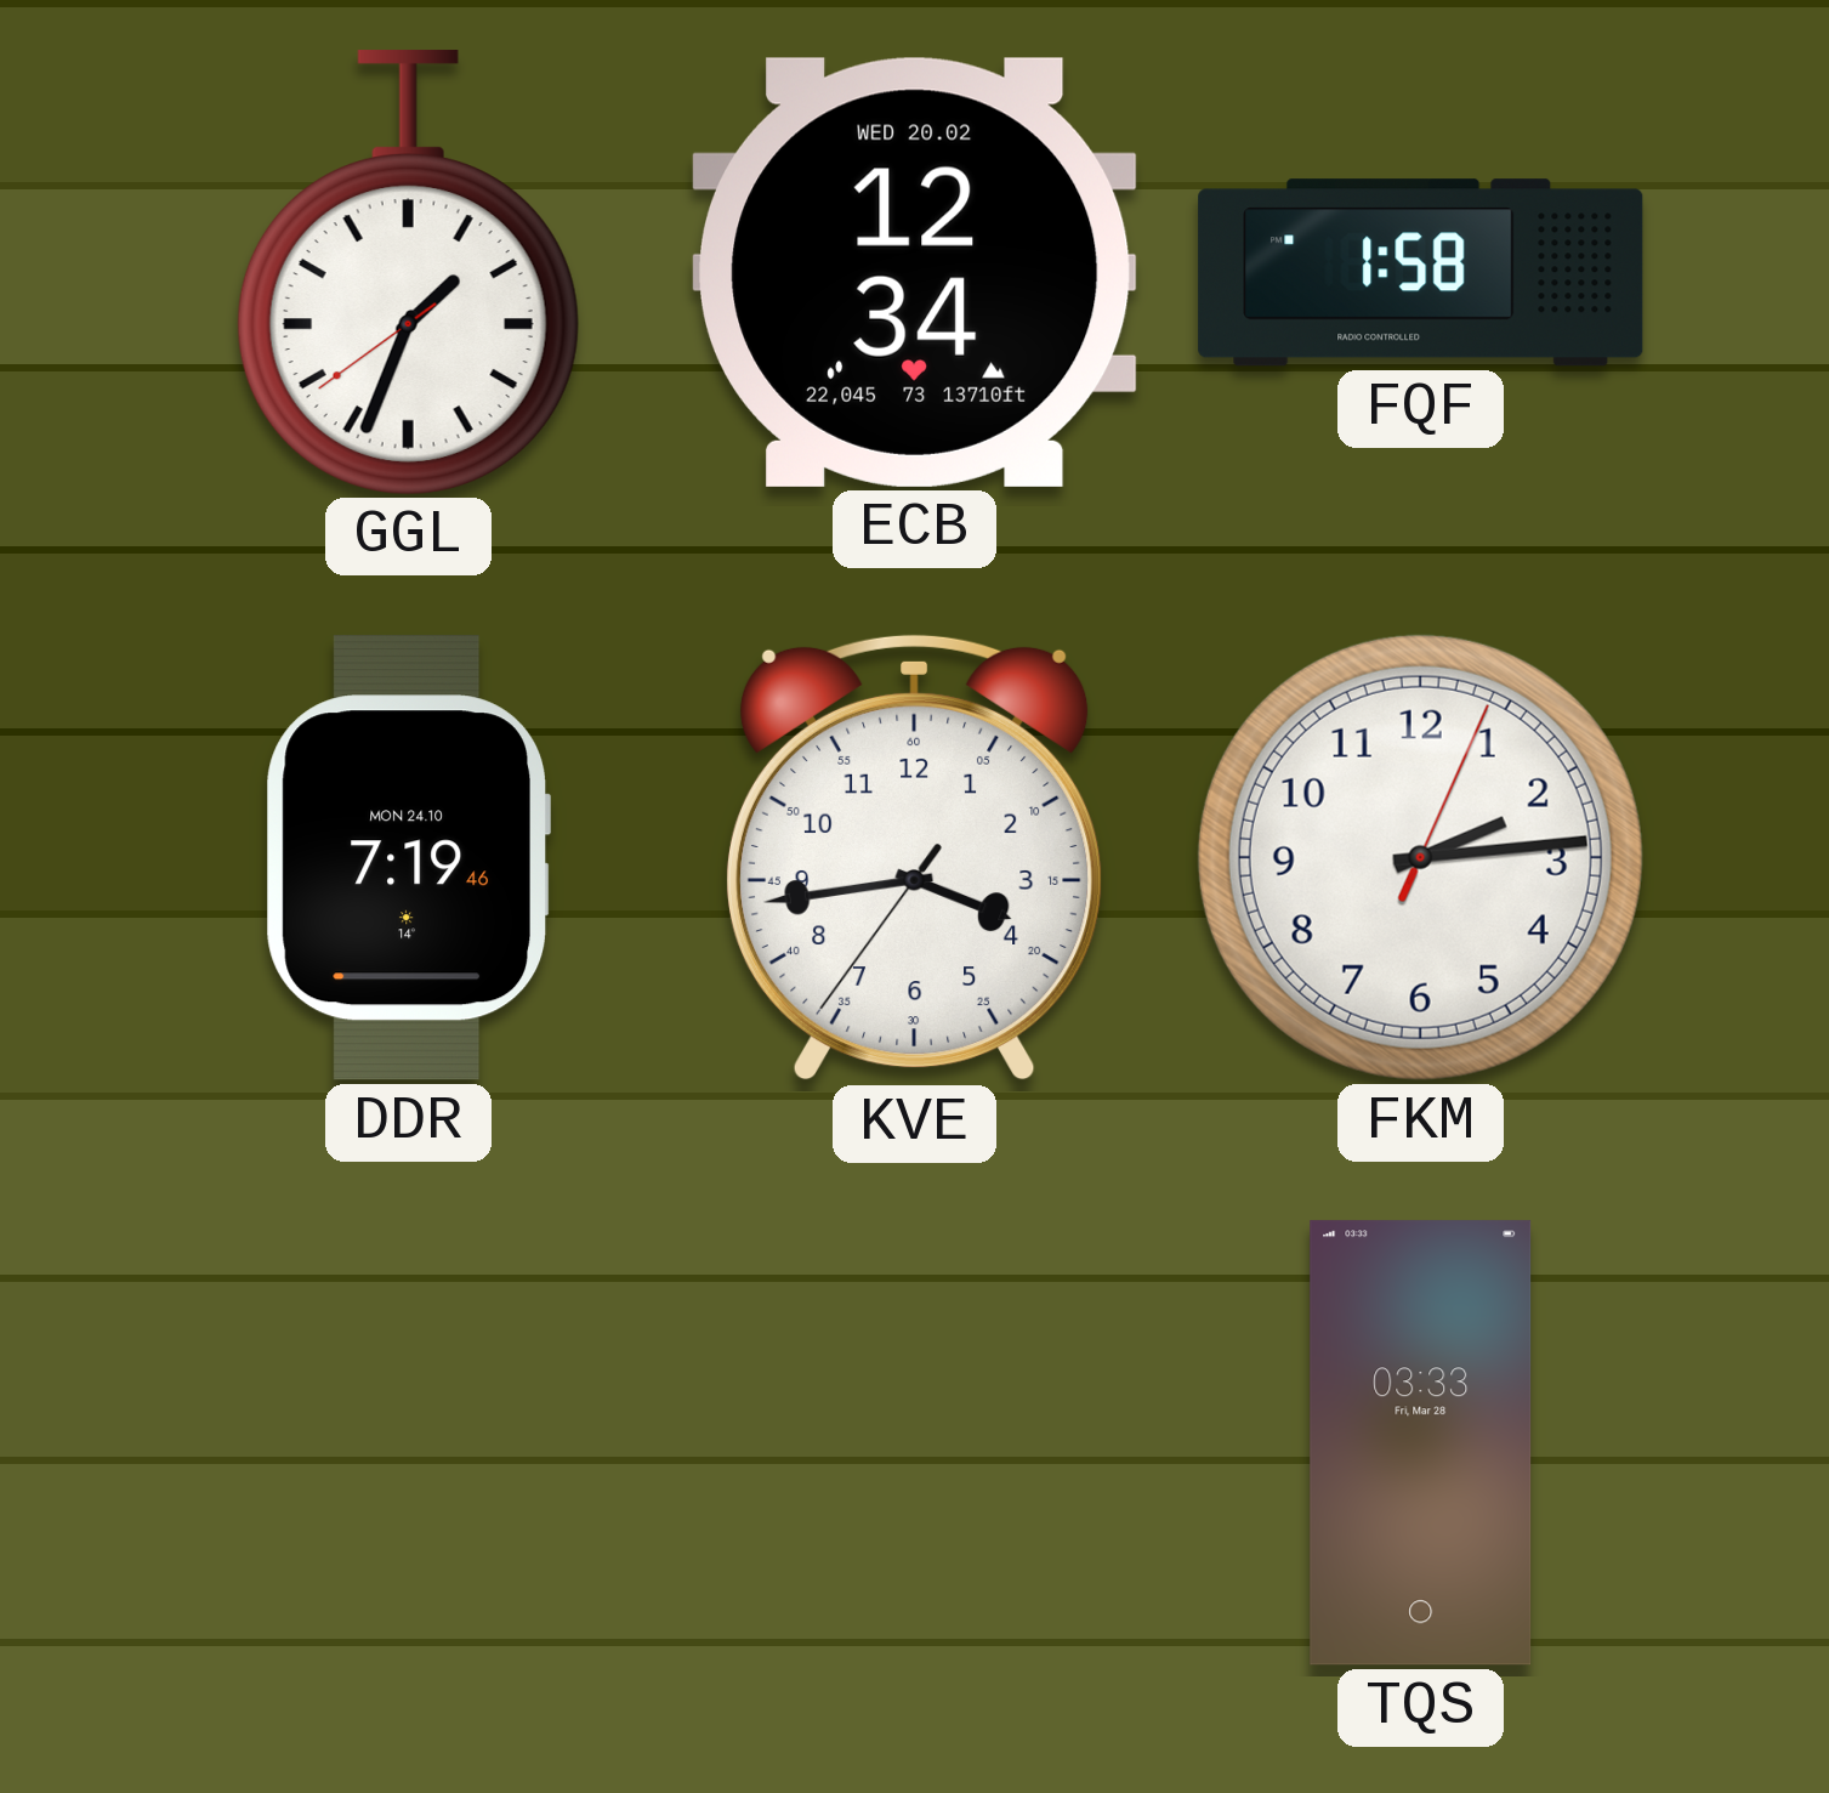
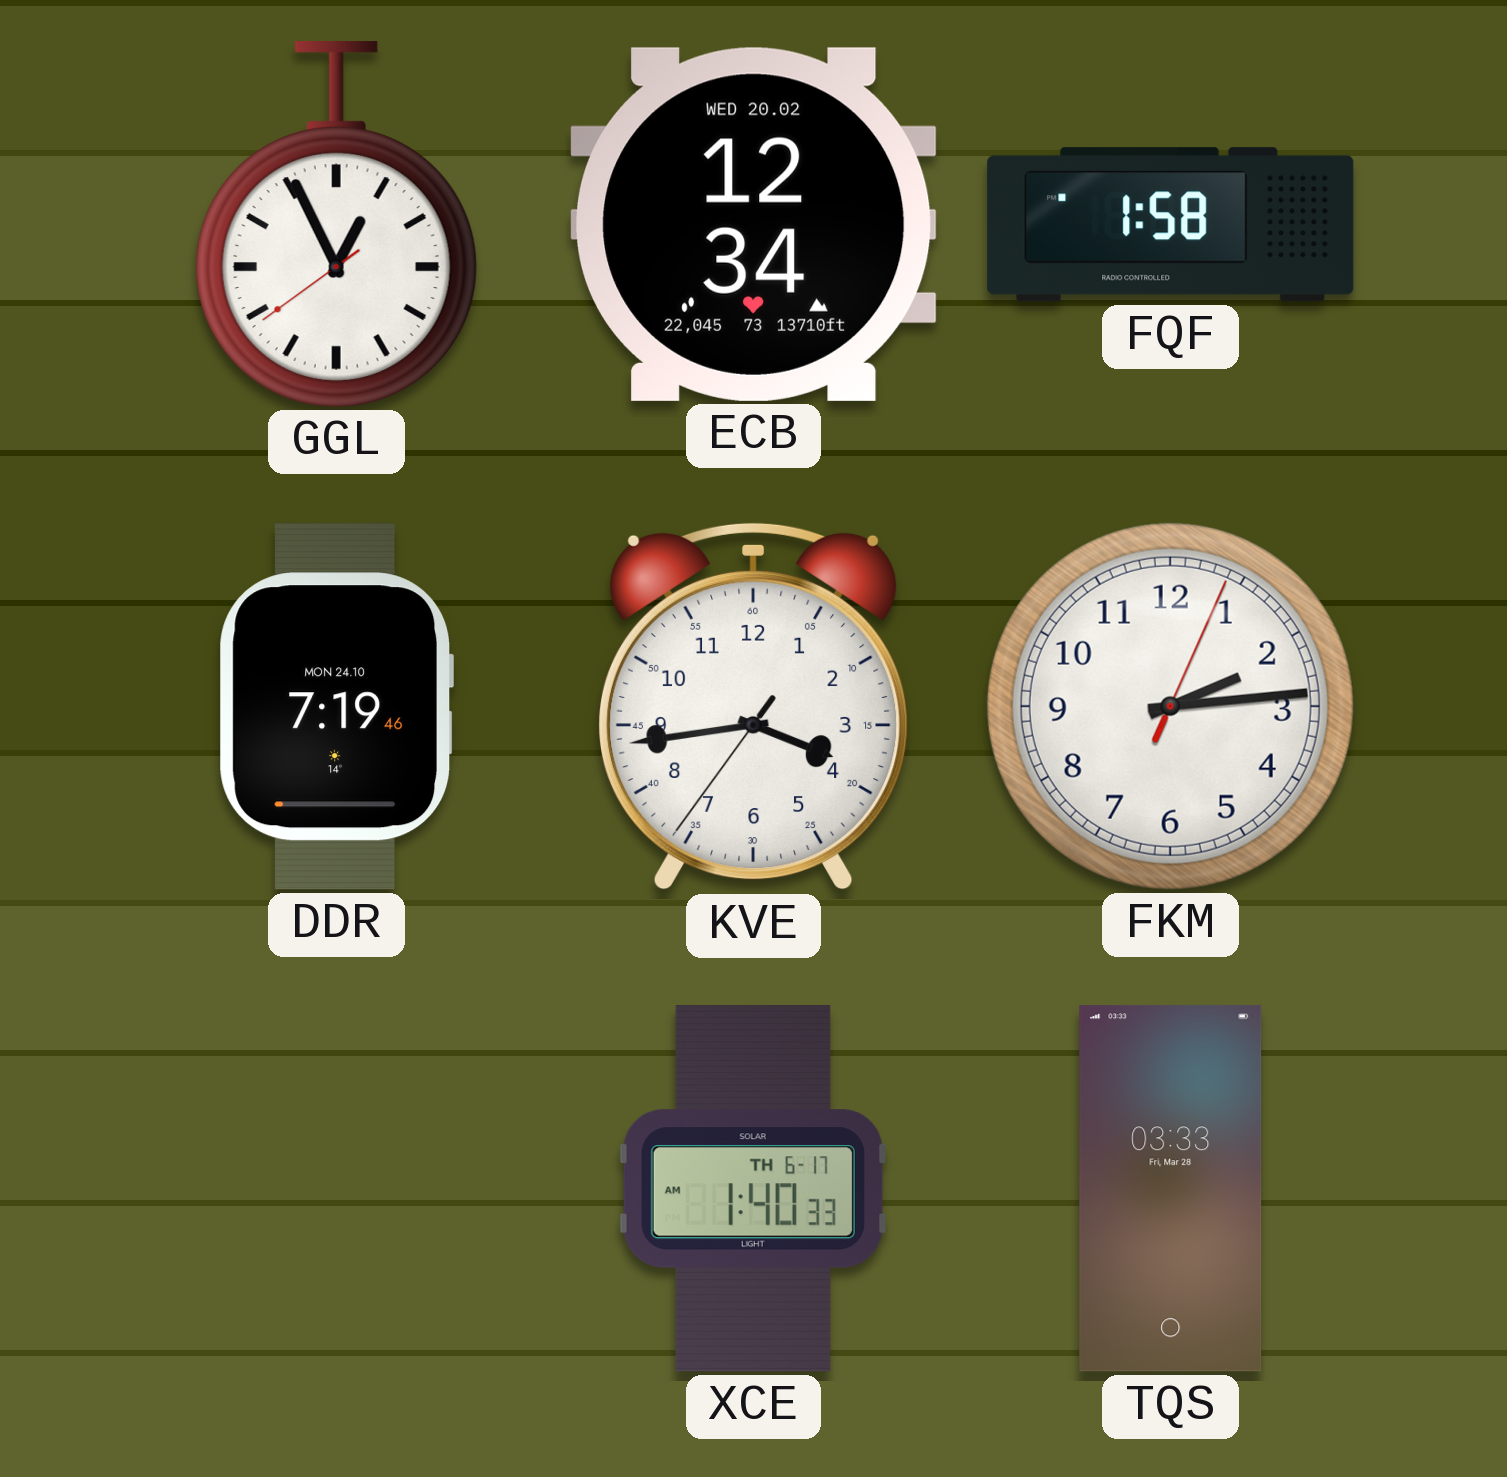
GGL: 1:33 -> 12:55 (336, 224)
XCE: none -> 1:40 (753, 1189)
